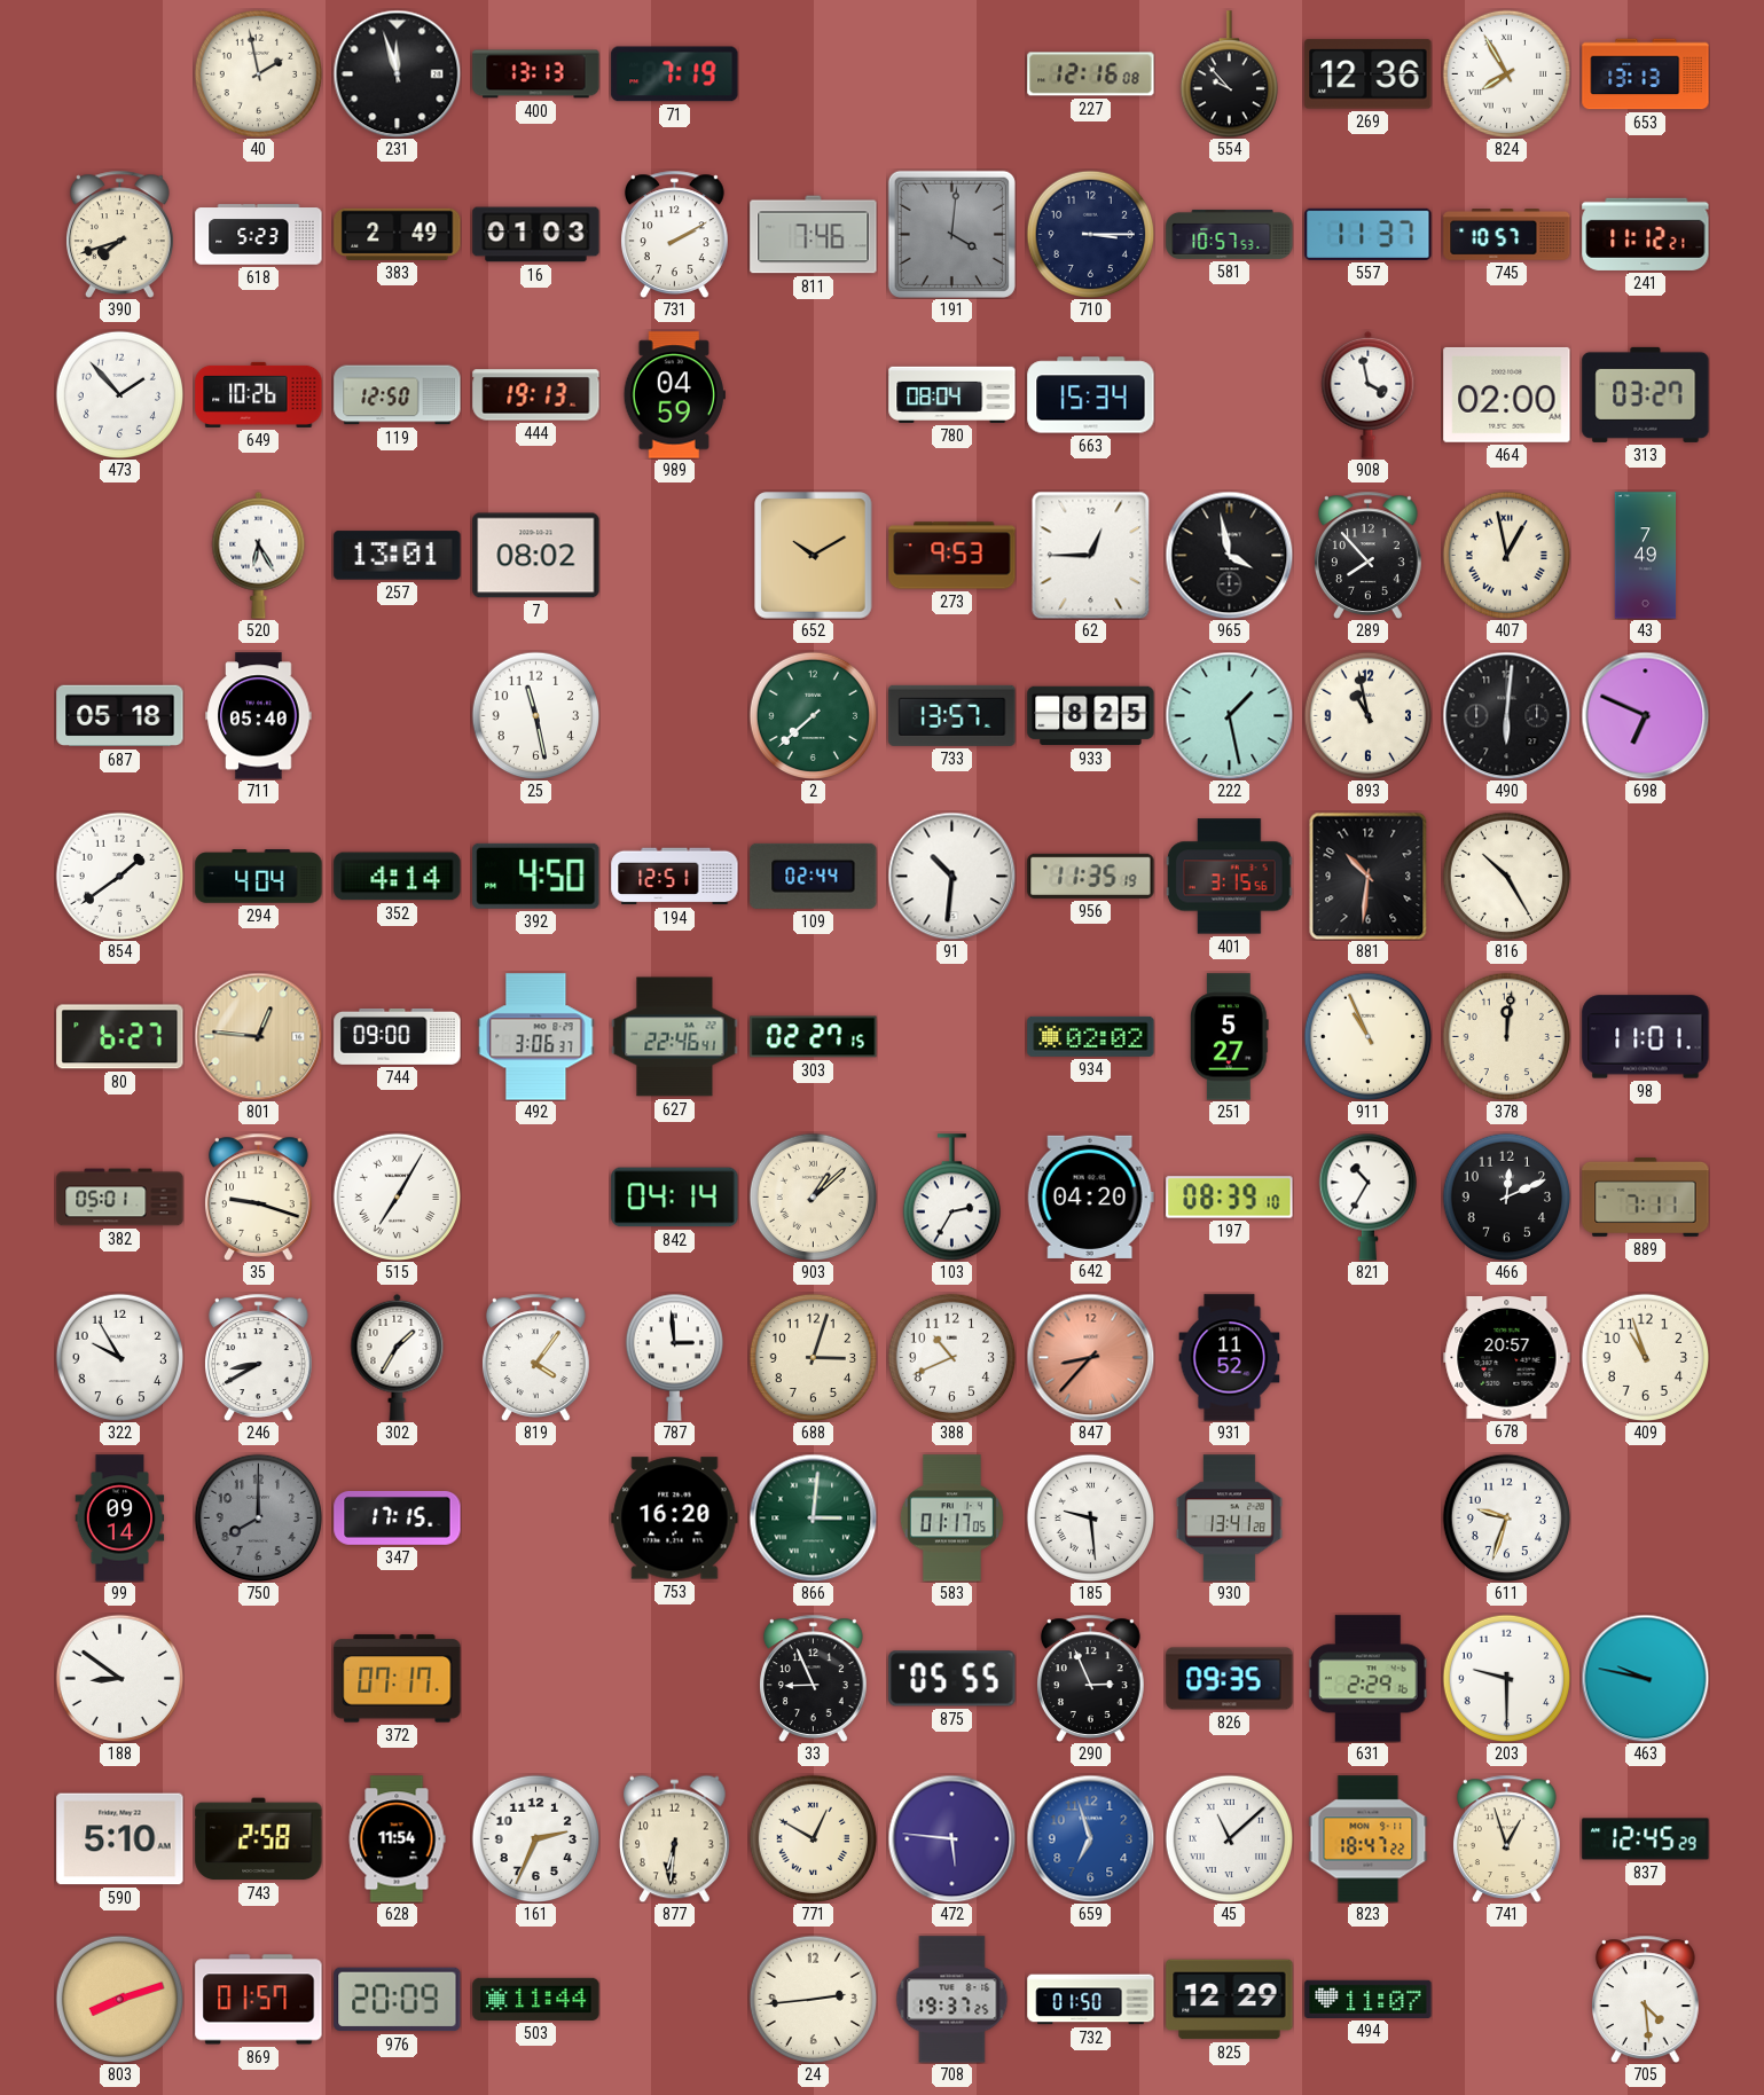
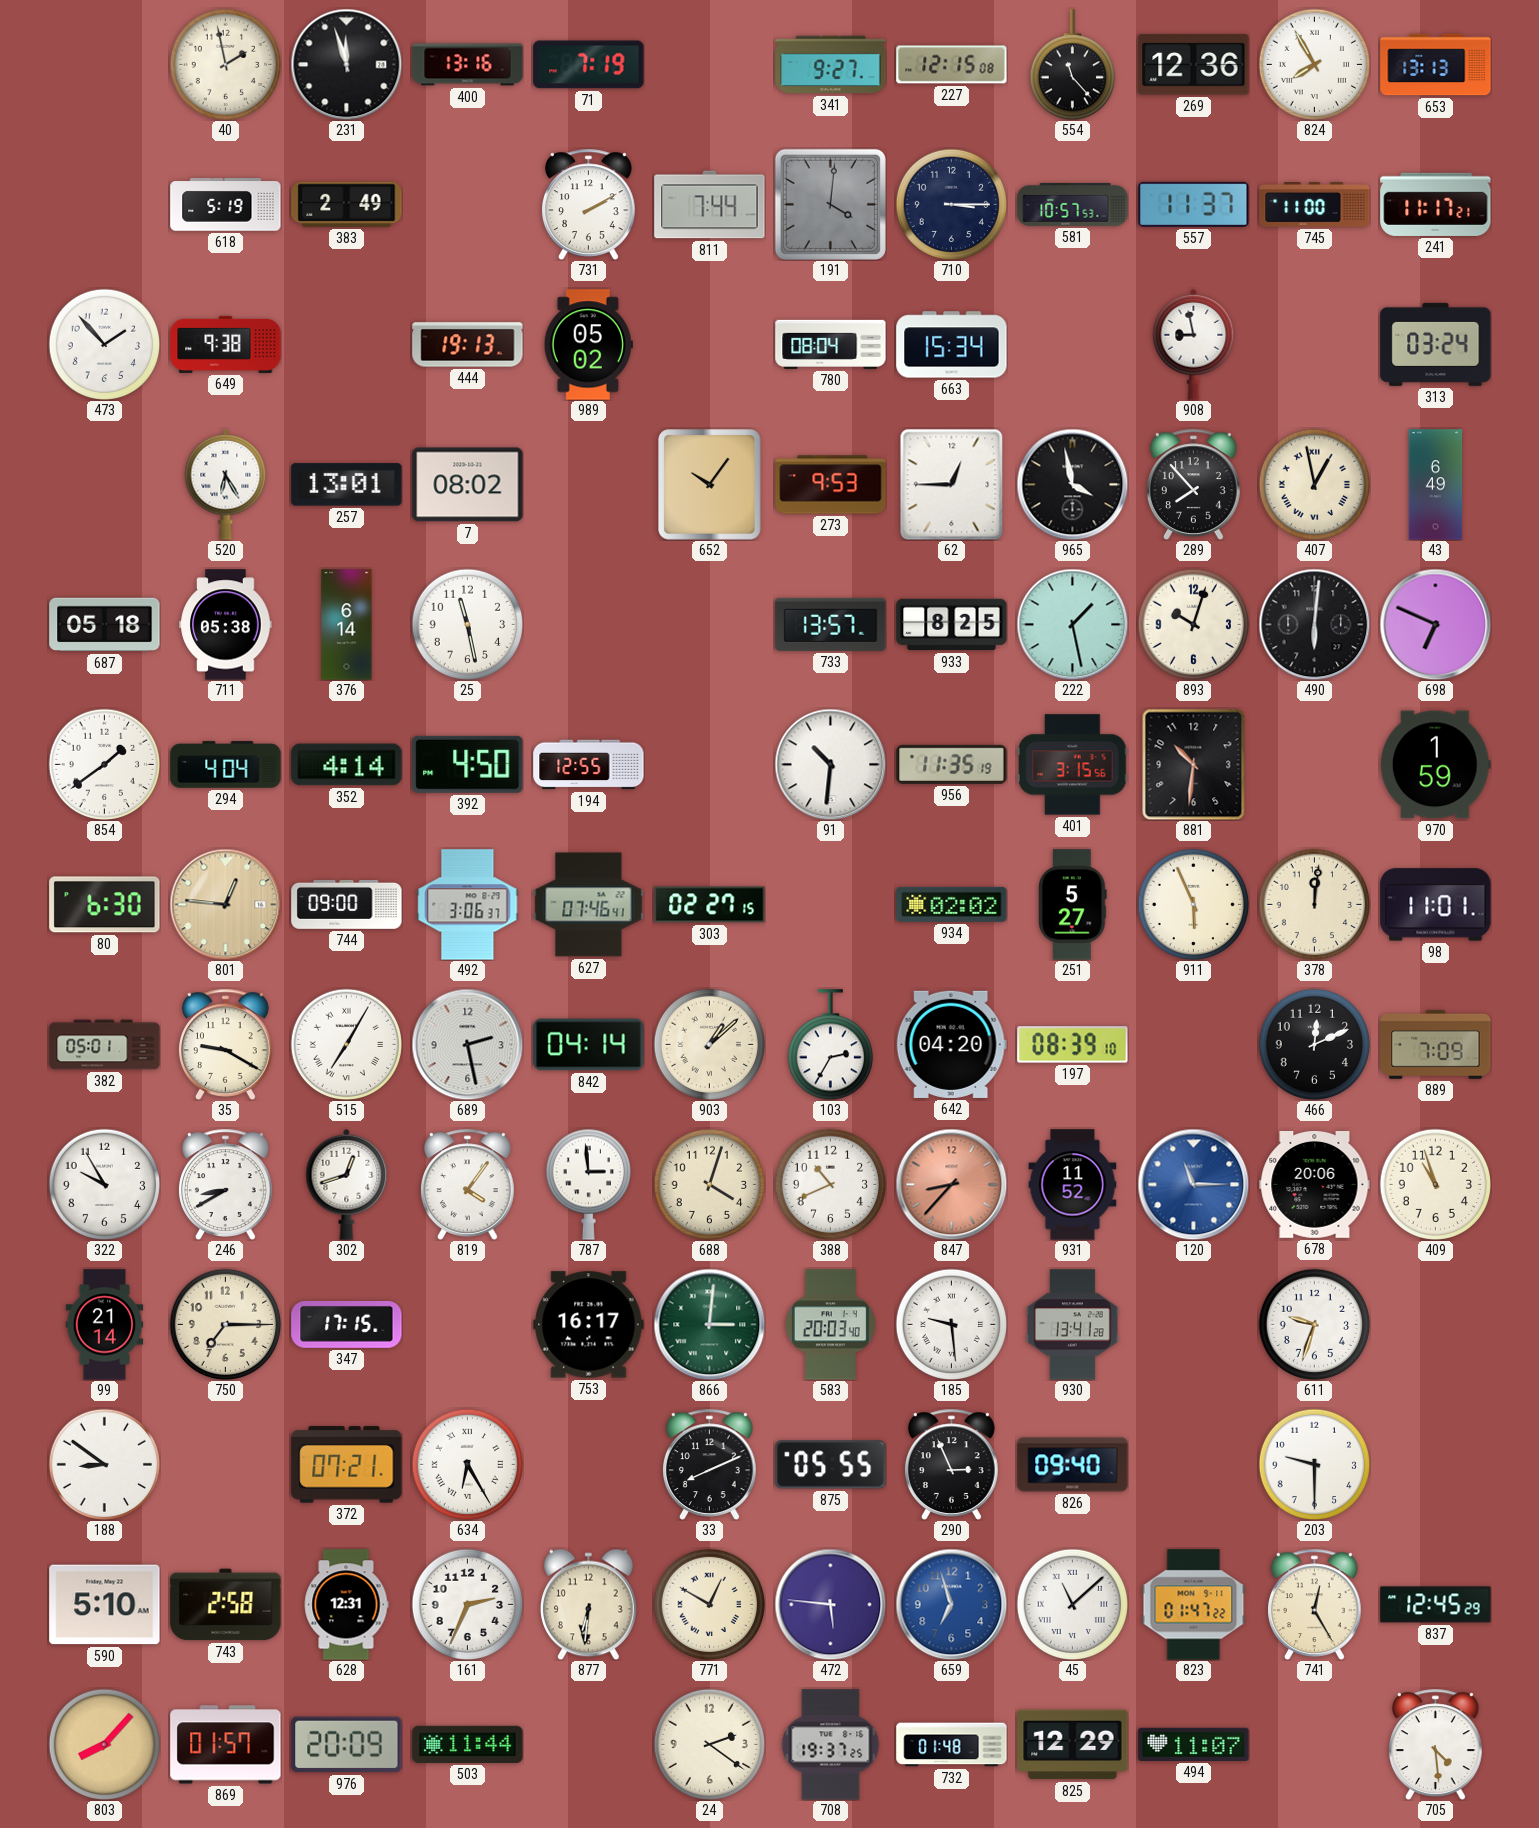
400: 13:13 -> 13:16 (468, 65)
341: none -> 9:27 (831, 65)
227: 12:16 -> 12:15 (952, 65)
554: 9:53 -> 11:23 (1072, 65)
390: 7:42 -> none (120, 234)
618: 5:23 -> 5:19 (226, 205)
16: 01:03 -> none (536, 235)
811: 7:46 -> 7:44 (710, 205)
745: 10:57 -> 11:00 (1315, 205)
241: 11:12 -> 11:17 (1436, 204)
649: 10:26 -> 9:38 (226, 344)
119: 12:50 -> none (398, 395)
989: 04:59 -> 05:02 (588, 345)
908: 3:58 -> 8:58 (1194, 344)
464: 02:00 -> none (1507, 394)
313: 03:27 -> 03:24 (1436, 344)
652: 10:10 -> 10:06 (710, 485)
43: 7:49 -> 6:49 (1436, 485)
711: 05:40 -> 05:38 (226, 625)
376: none -> 6:14 (347, 625)
2: 7:38 -> none (813, 715)
893: 10:58 -> 10:03 (1193, 624)
194: 12:51 -> 12:55 (589, 765)
109: 02:44 -> none (814, 876)
816: 10:25 -> none (1506, 876)
970: none -> 1:59 (1435, 765)
80: 6:27 -> 6:30 (105, 905)
627: 22:46 -> 07:46 (589, 905)
911: 10:56 -> 5:56 (1193, 904)
35: 9:18 -> 9:20 (226, 1044)
689: none -> 2:28 (467, 1044)
821: 10:35 -> none (1367, 1196)
889: 7:11 -> 7:09 (1436, 1044)
302: 1:35 -> 12:42 (347, 1184)
688: 3:03 -> 4:03 (709, 1184)
120: none -> 11:15 (1193, 1184)
678: 20:57 -> 20:06 (1315, 1185)
99: 09:14 -> 21:14 (105, 1325)
750: 8:00 -> 7:15 (225, 1324)
750 dial: grey -> cream (225, 1324)
753: 16:20 -> 16:17 (589, 1325)
583: 01:17 -> 20:03 (830, 1325)
372: 07:17 -> 07:21 (347, 1465)
634: none -> 6:25 (467, 1464)
33: 8:56 -> 8:11 (710, 1464)
826: 09:35 -> 09:40 (1073, 1465)
631: 2:29 -> none (1367, 1679)
463: 9:47 -> none (1645, 1678)
628: 11:54 -> 12:31 (346, 1605)
823: 18:47 -> 01:47 (1194, 1605)
741: 12:57 -> 12:25 (1315, 1604)
803: 8:12 -> 8:07 (104, 1744)
24: 2:44 -> 2:21 (709, 1744)
732: 01:50 -> 01:48 (952, 1745)
